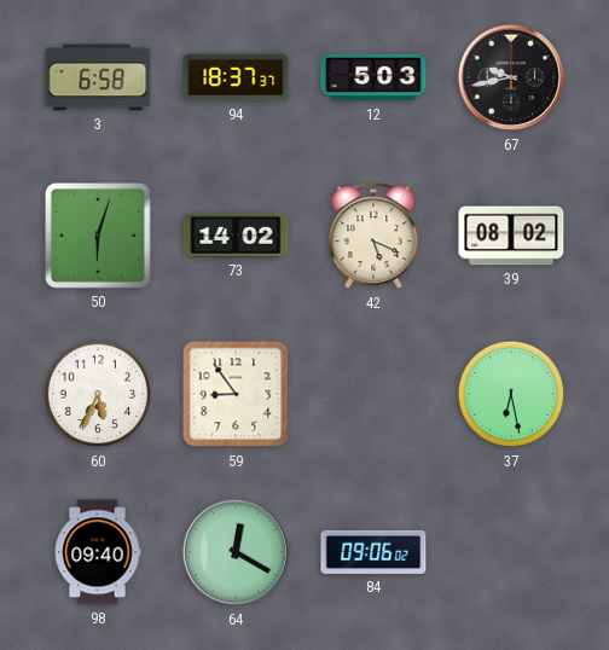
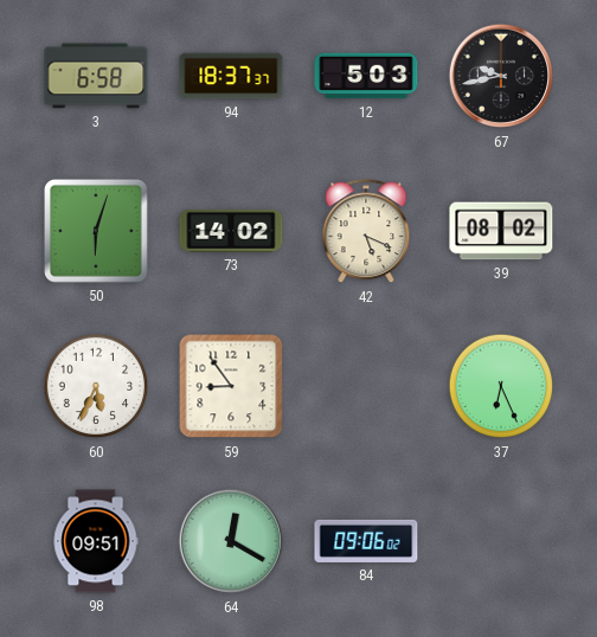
37: 6:28 -> 6:26 (501, 386)
98: 09:40 -> 09:51 (96, 541)
